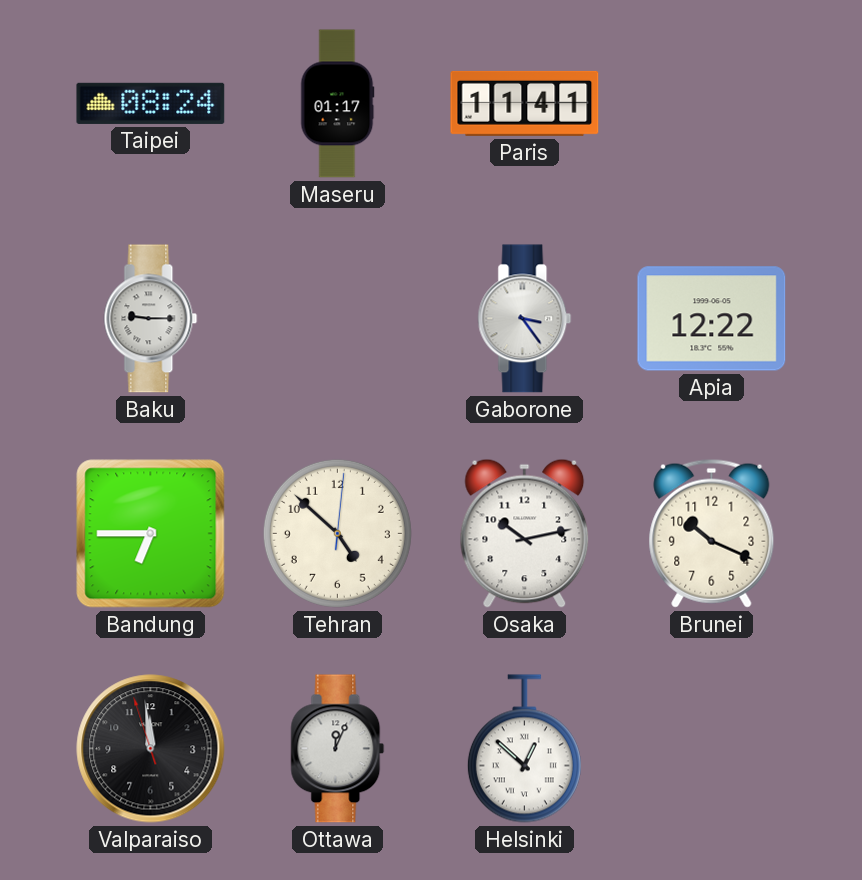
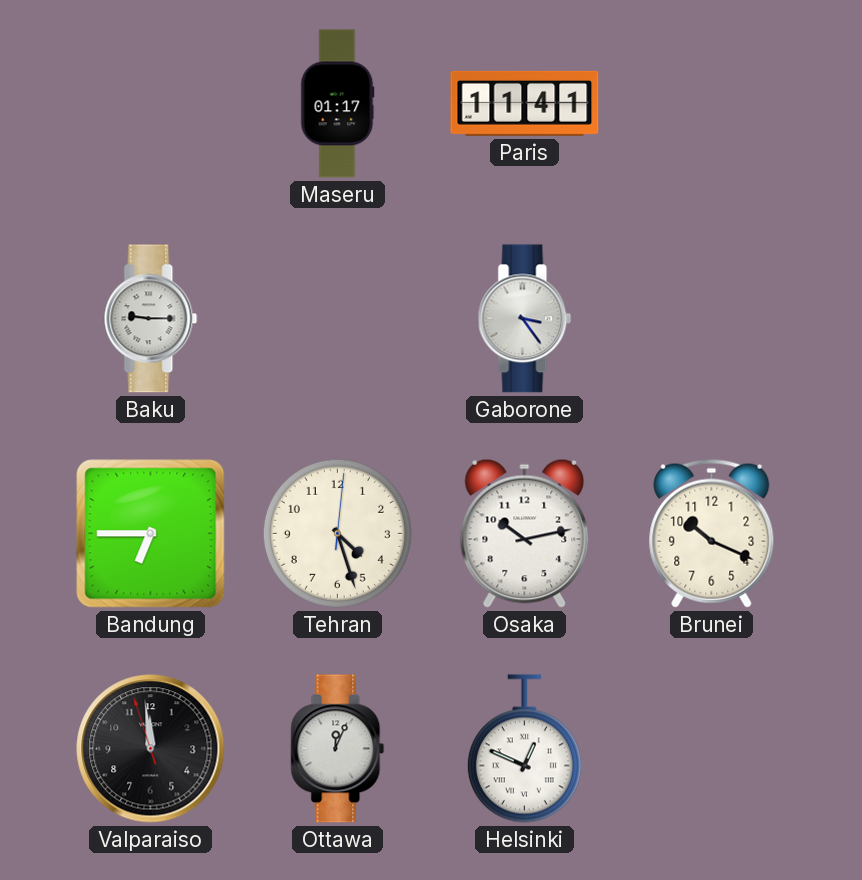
Taipei: 08:24 -> none (151, 103)
Apia: 12:22 -> none (712, 319)
Tehran: 4:52 -> 4:27 (337, 533)
Helsinki: 12:52 -> 12:49 (524, 749)
